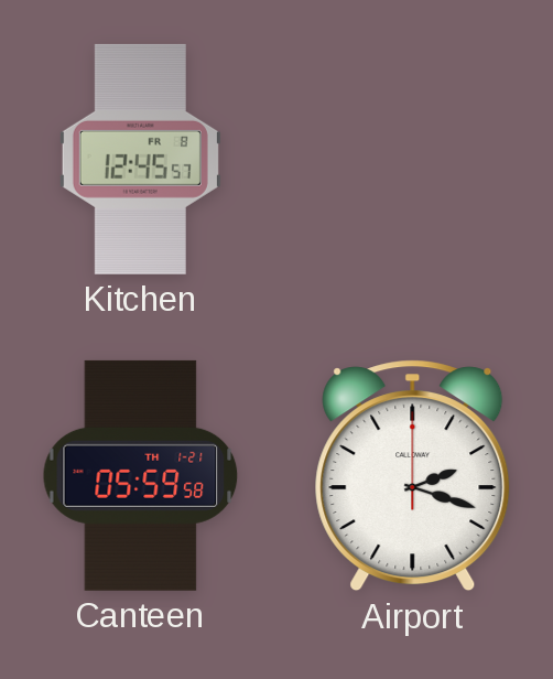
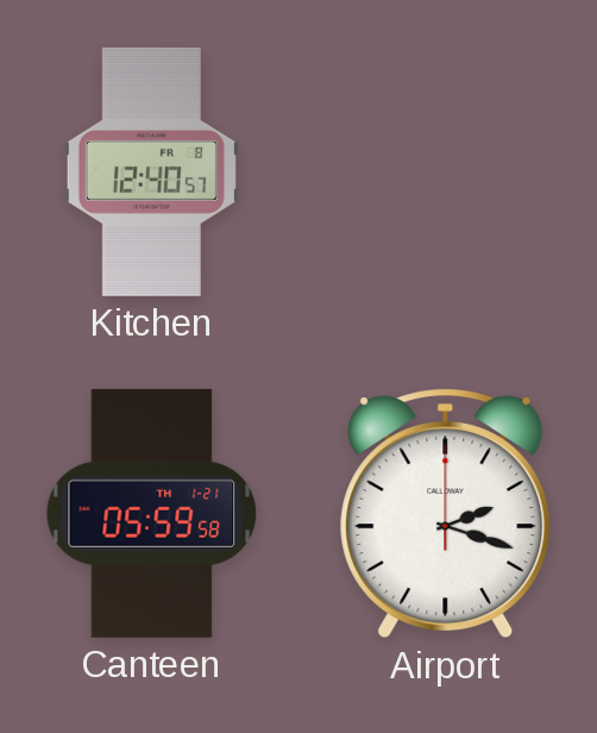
Kitchen: 12:45 -> 12:40 (151, 171)
